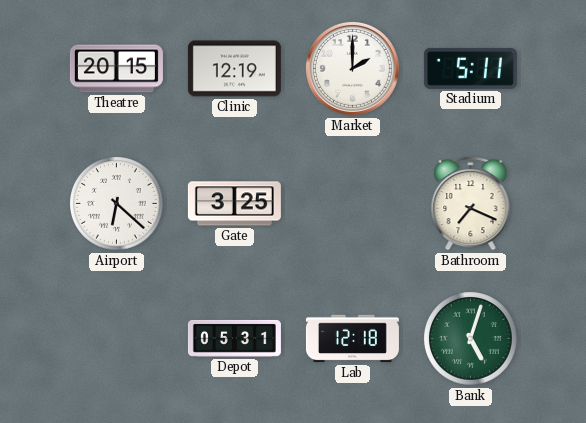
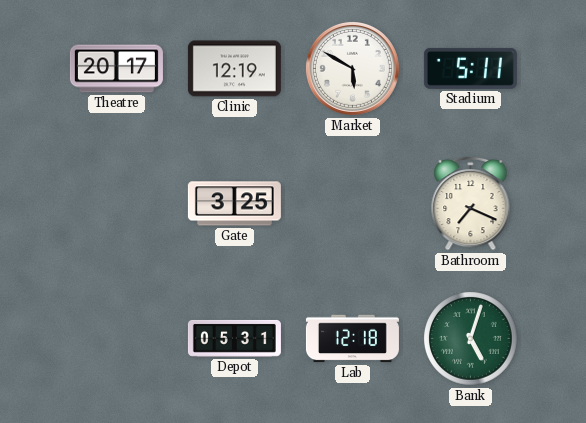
Theatre: 20:15 -> 20:17 (116, 69)
Market: 2:00 -> 5:50 (352, 68)
Airport: 6:22 -> none (117, 204)
